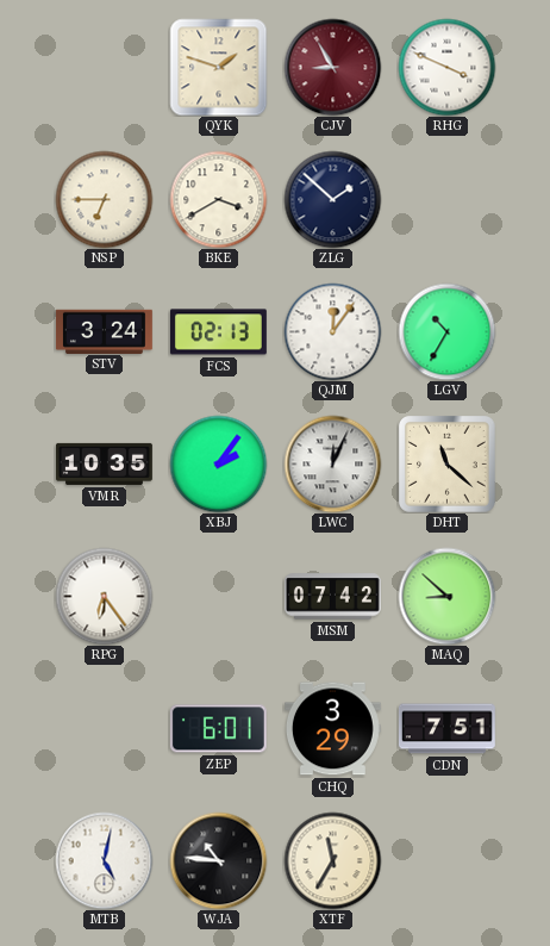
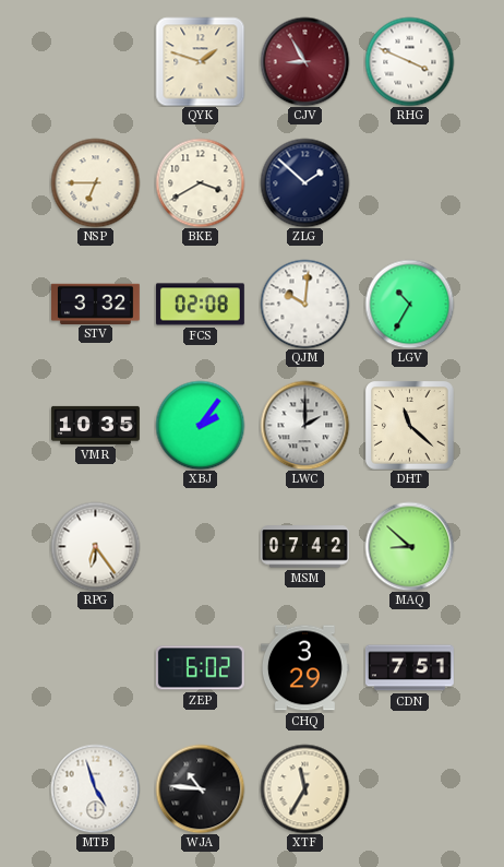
STV: 3:24 -> 3:32 (95, 304)
FCS: 02:13 -> 02:08 (200, 305)
QJM: 12:06 -> 10:01 (304, 304)
LWC: 12:04 -> 2:00 (304, 425)
ZEP: 6:01 -> 6:02 (200, 668)
MTB: 5:02 -> 4:57 (95, 788)
